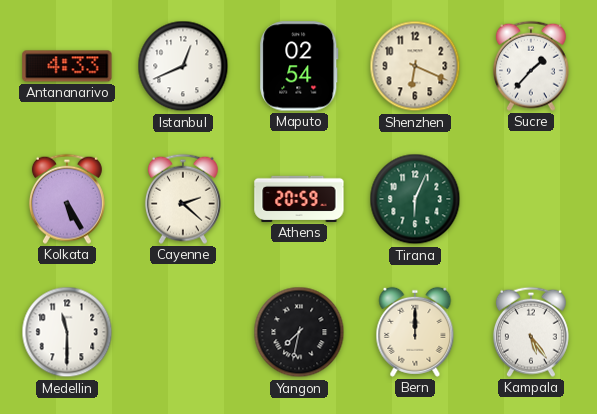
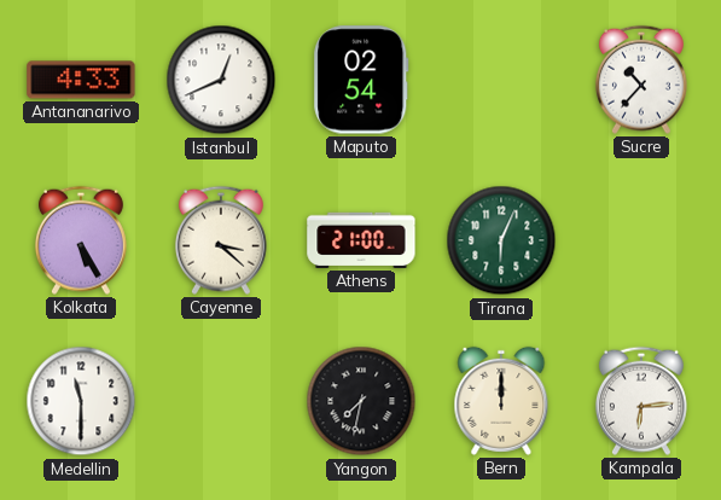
Shenzhen: 6:19 -> none (415, 66)
Sucre: 1:37 -> 10:37 (641, 80)
Cayenne: 2:22 -> 3:22 (221, 240)
Athens: 20:59 -> 21:00 (361, 240)
Kampala: 5:24 -> 6:14 (641, 401)
